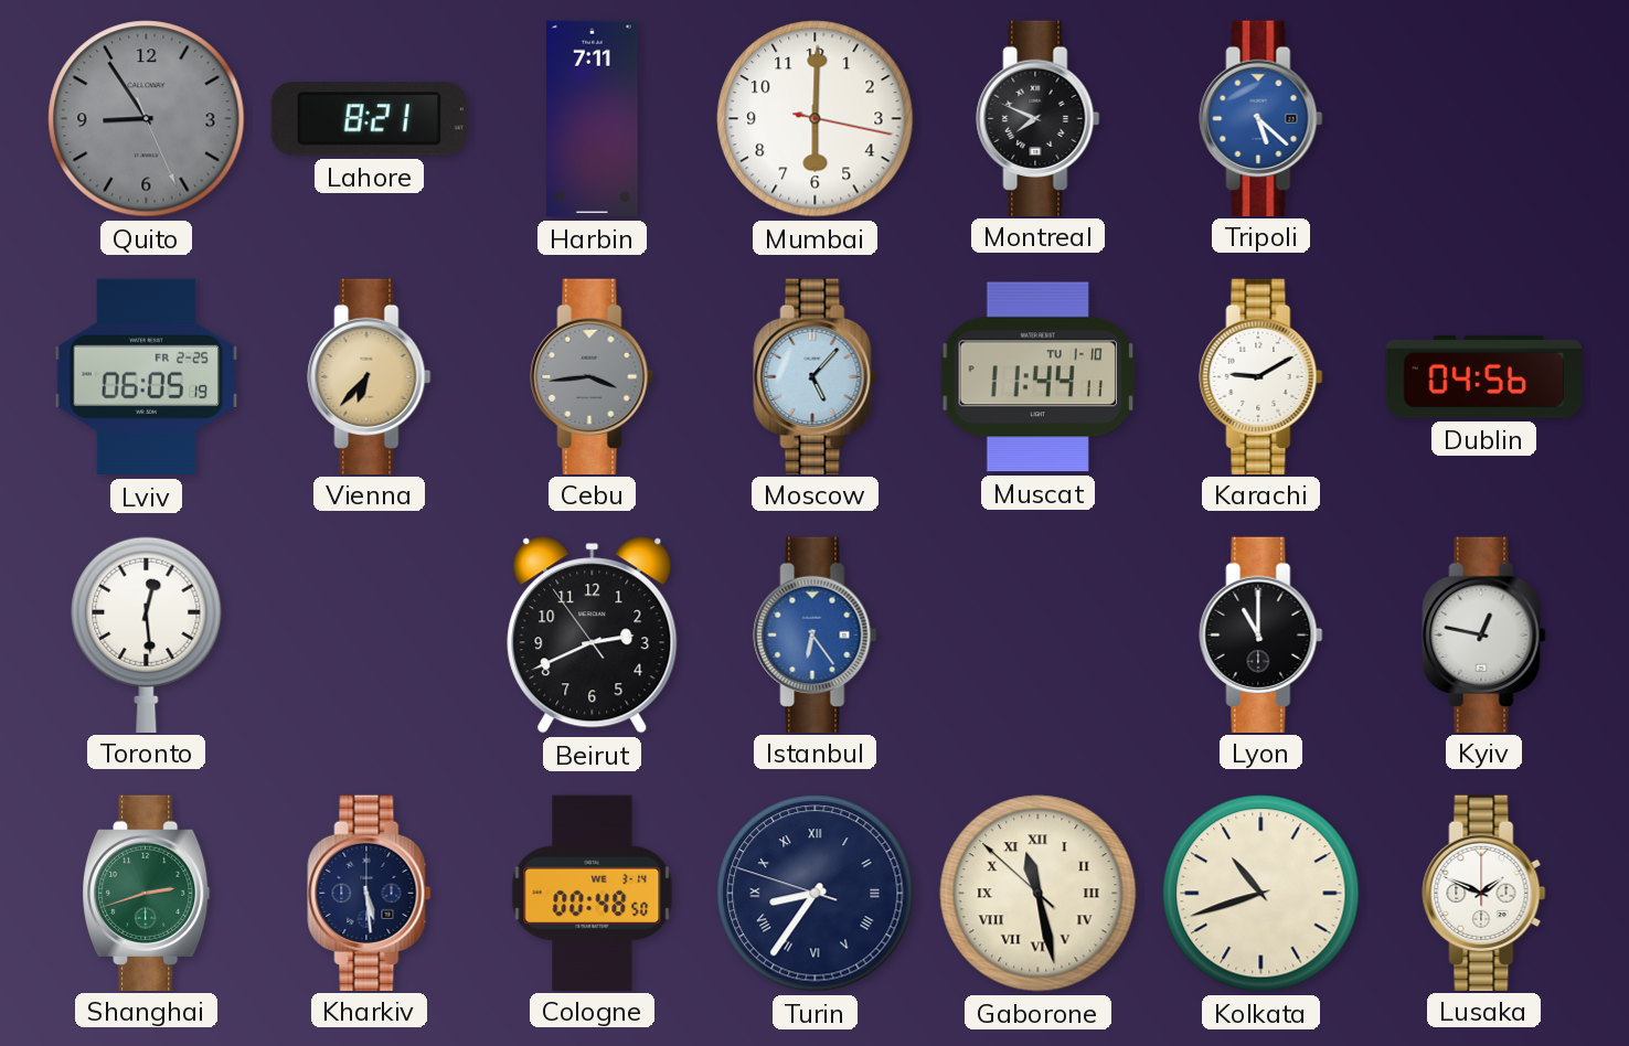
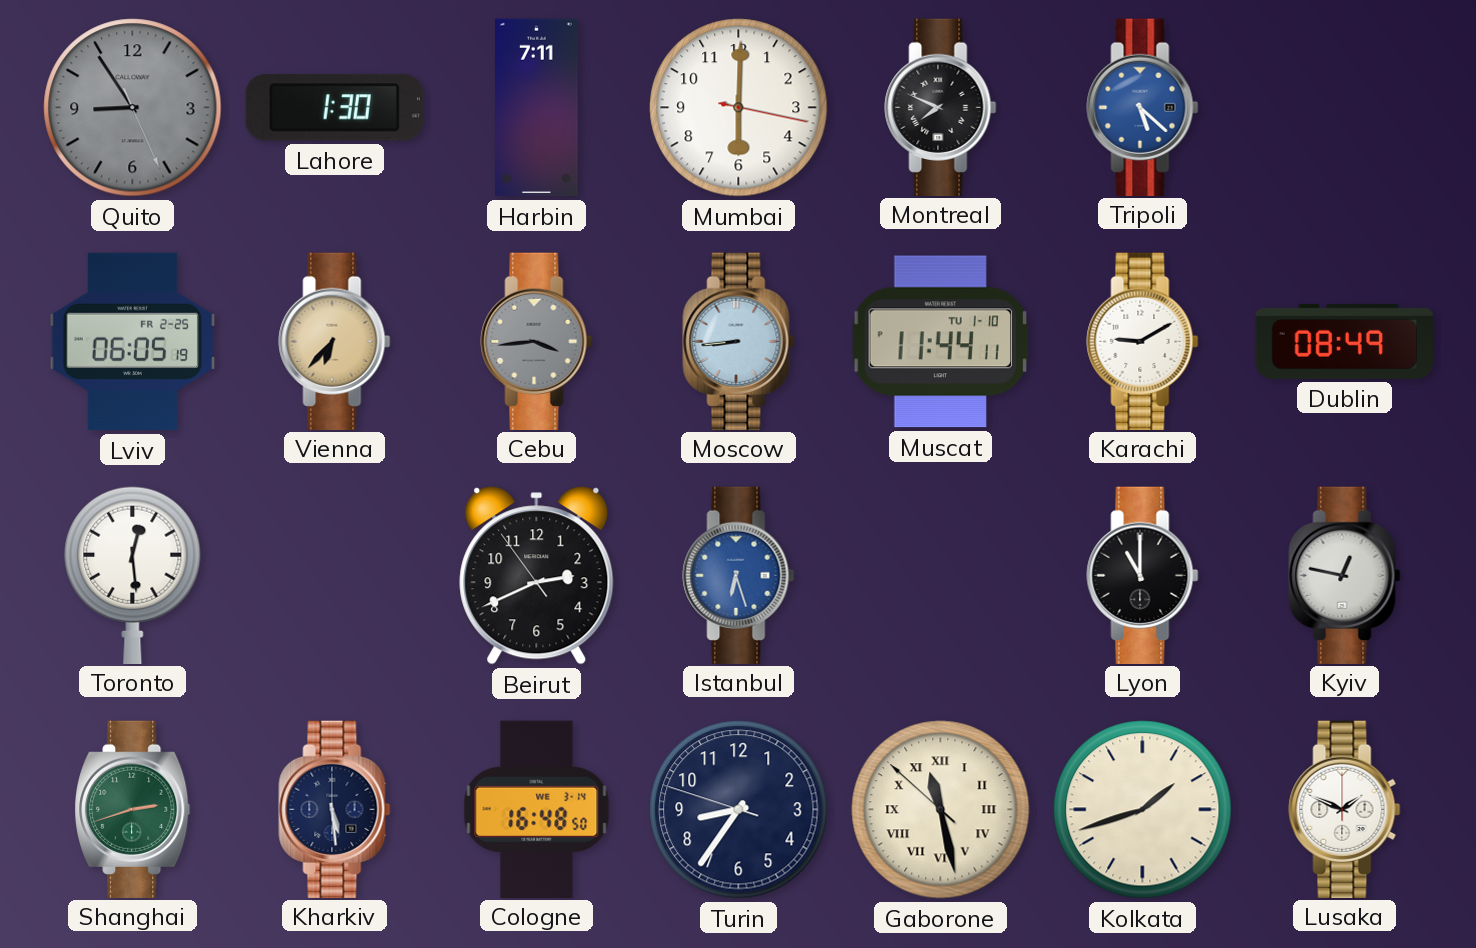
Lahore: 8:21 -> 1:30 (334, 108)
Moscow: 5:07 -> 8:44 (739, 341)
Dublin: 04:56 -> 08:49 (1344, 341)
Istanbul: 6:24 -> 6:27 (739, 575)
Cologne: 00:48 -> 16:48 (537, 809)
Turin numerals: Roman -> Arabic (739, 810)
Kolkata: 10:42 -> 1:42 (1143, 810)
